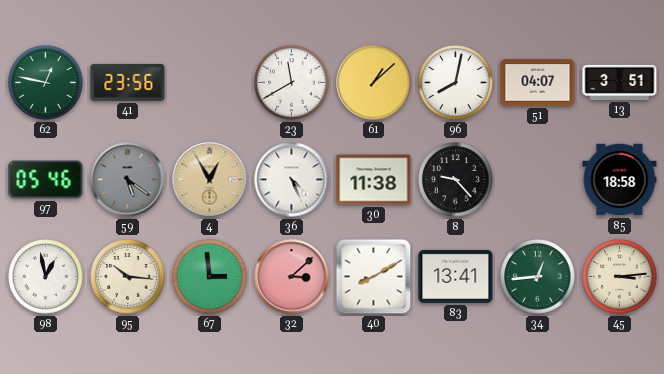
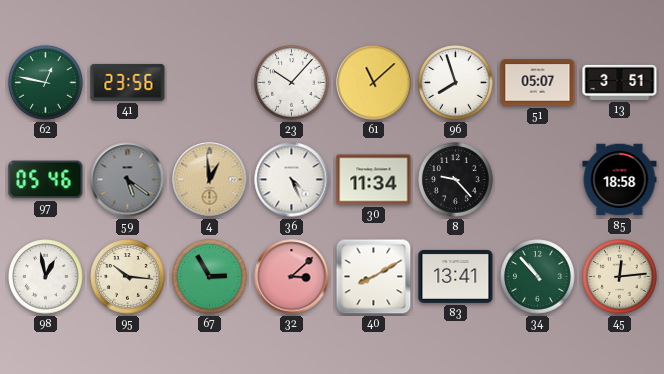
23: 11:40 -> 10:07 (292, 83)
61: 1:08 -> 11:08 (374, 83)
96: 8:02 -> 7:57 (456, 83)
51: 04:07 -> 05:07 (538, 83)
4: 12:55 -> 12:59 (210, 180)
30: 11:38 -> 11:34 (374, 180)
67: 2:59 -> 2:55 (210, 277)
34: 12:44 -> 10:53 (538, 277)
45: 3:14 -> 12:14 (620, 277)
